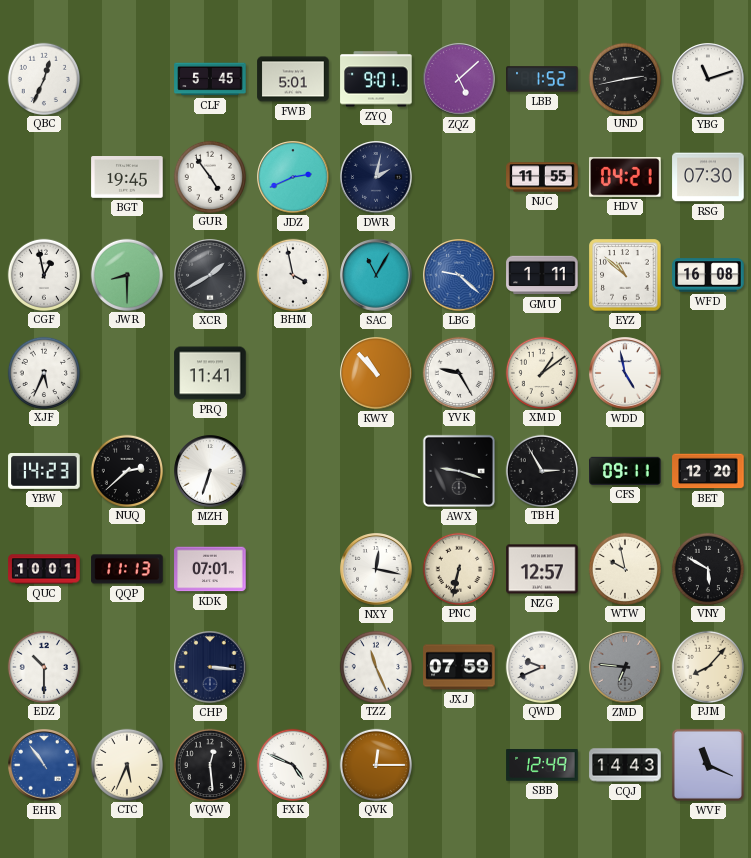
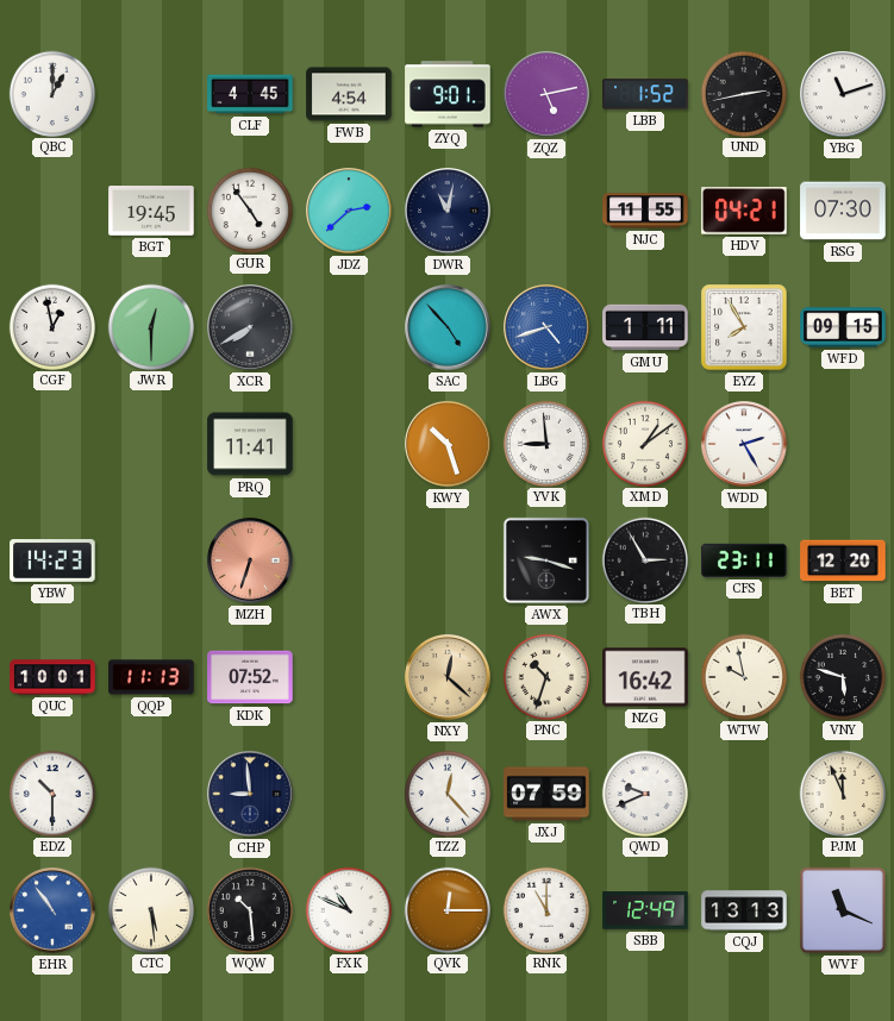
QBC: 12:34 -> 1:00 (51, 93)
CLF: 5:45 -> 4:45 (250, 94)
FWB: 5:01 -> 4:54 (349, 94)
ZQZ: 5:08 -> 5:13 (546, 94)
JDZ: 2:41 -> 2:38 (349, 211)
DWR: 2:02 -> 11:02 (448, 211)
JWR: 8:30 -> 12:30 (150, 326)
XCR: 1:40 -> 7:40 (250, 327)
BHM: 3:58 -> none (292, 274)
SAC: 11:05 -> 4:53 (448, 327)
LBG: 9:22 -> 4:42 (546, 327)
EYZ: 10:52 -> 7:55 (744, 327)
WFD: 16:08 -> 09:15 (843, 327)
XJF: 5:34 -> none (43, 372)
KWY: 10:53 -> 10:27 (448, 444)
YVK: 9:25 -> 8:59 (545, 443)
WDD: 4:58 -> 2:25 (744, 444)
NUQ: 2:38 -> none (126, 470)
MZH dial: white -> salmon (250, 560)
CFS: 09:11 -> 23:11 (744, 560)
KDK: 07:01 -> 07:52 (250, 677)
NXY: 12:17 -> 12:22 (448, 677)
NXY dial: white -> champagne (448, 677)
PNC: 6:32 -> 10:33 (545, 676)
NZG: 12:57 -> 16:42 (645, 677)
VNY: 5:50 -> 5:48 (842, 676)
CHP: 3:16 -> 8:59 (250, 794)
TZZ: 11:26 -> 12:23 (446, 793)
ZMD: 6:46 -> none (625, 667)
PJM: 8:07 -> 11:56 (842, 793)
CTC: 5:34 -> 5:29 (150, 909)
WQW: 12:29 -> 10:29 (249, 909)
FXK: 4:49 -> 10:49 (348, 909)
RNK: none -> 11:00 (545, 909)
CQJ: 14:43 -> 13:13 (744, 910)
